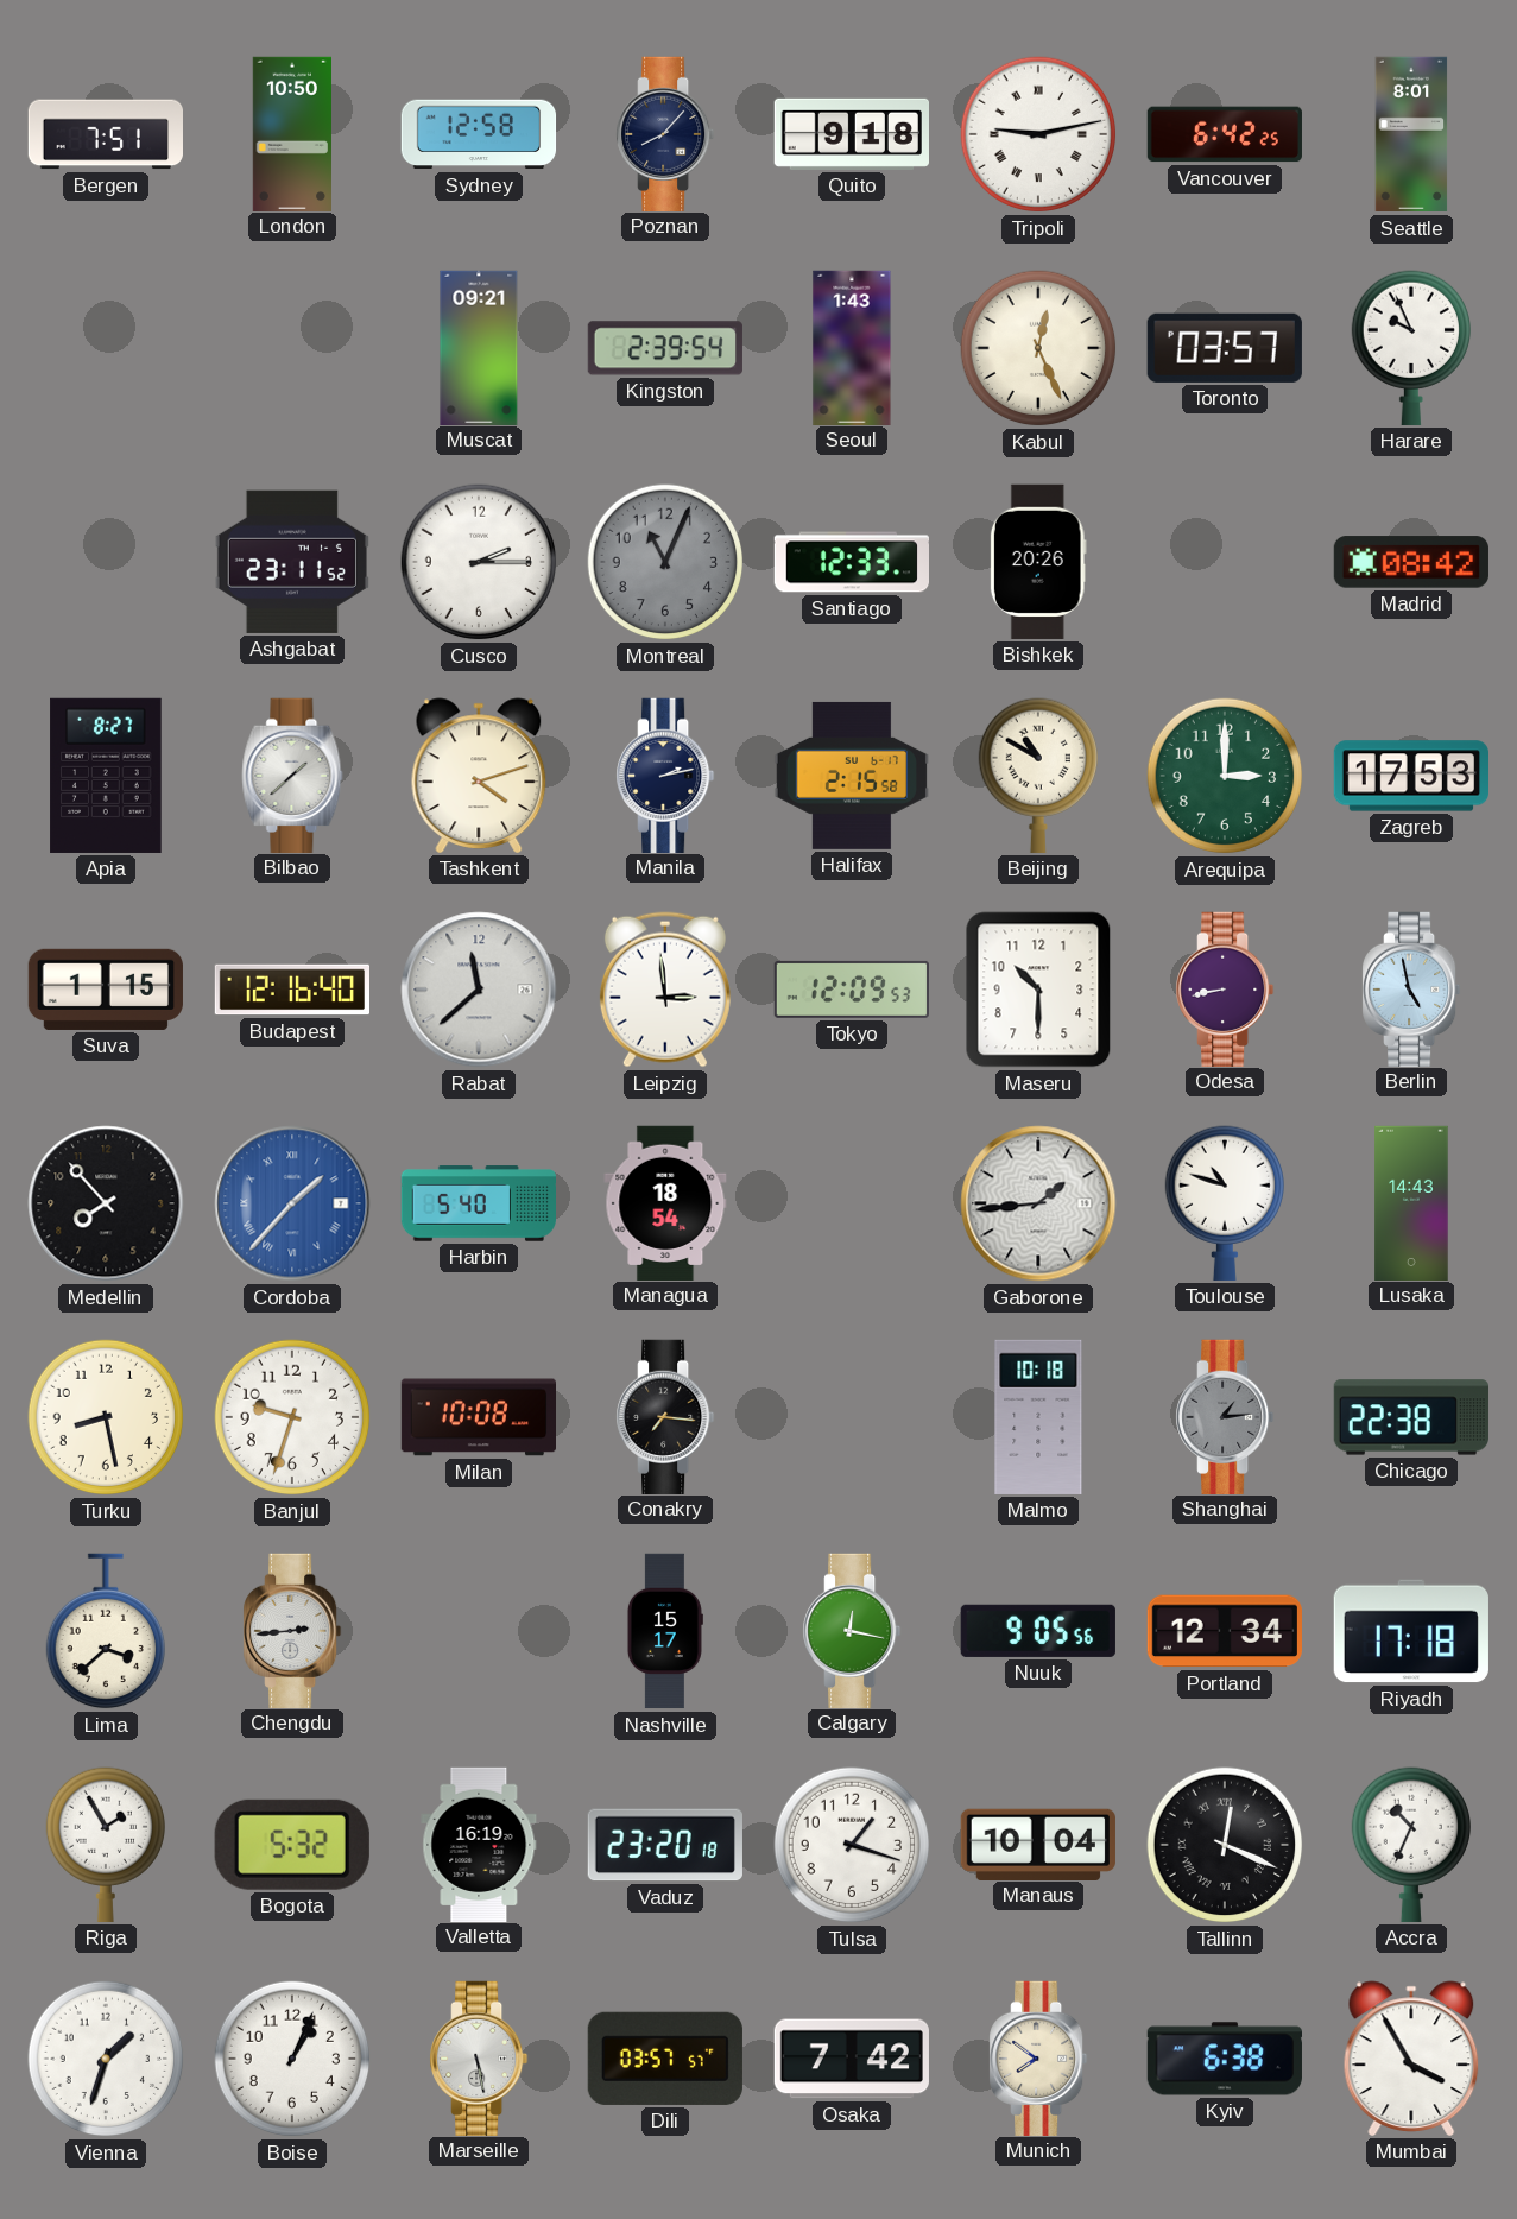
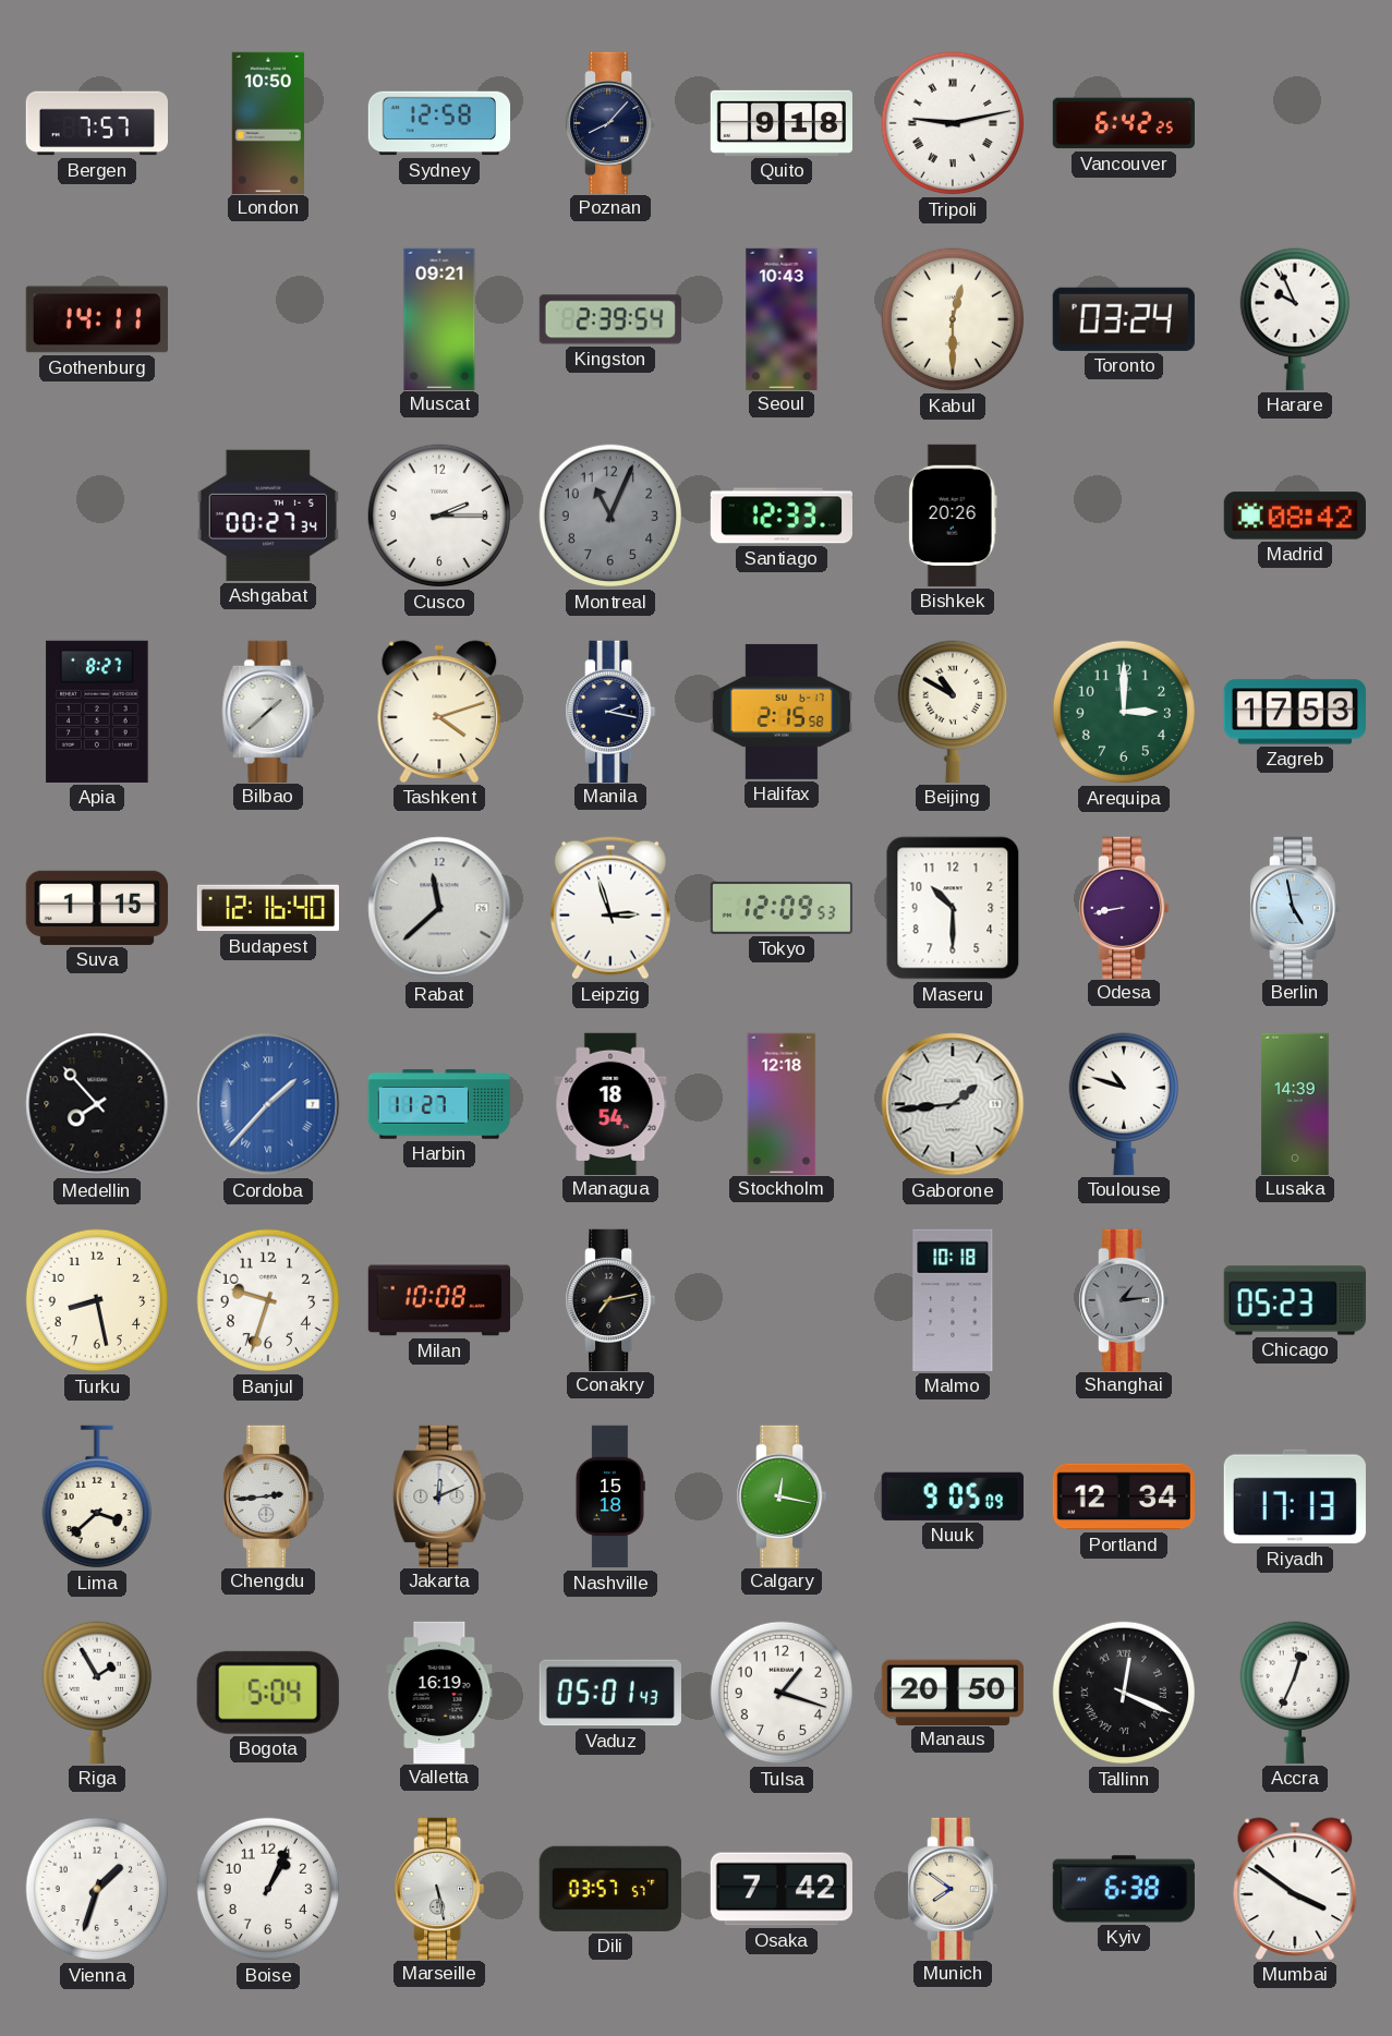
Bergen: 7:51 -> 7:57 (96, 123)
Seattle: 8:01 -> none (1411, 134)
Gothenburg: none -> 14:11 (97, 319)
Seoul: 1:43 -> 10:43 (782, 318)
Kabul: 12:26 -> 12:30 (953, 319)
Toronto: 03:57 -> 03:24 (1124, 319)
Ashgabat: 23:11 -> 00:27 (268, 516)
Manila: 2:13 -> 2:17 (610, 711)
Leipzig: 2:59 -> 2:57 (610, 908)
Harbin: 5:40 -> 11:27 (438, 1104)
Stockholm: none -> 12:18 (782, 1103)
Lusaka: 14:43 -> 14:39 (1295, 1103)
Conakry: 7:16 -> 7:13 (610, 1299)
Chicago: 22:38 -> 05:23 (1294, 1300)
Jakarta: none -> 12:11 (439, 1495)
Nashville: 15:17 -> 15:18 (609, 1496)
Nuuk: 9:05:56 -> 9:05:09 (953, 1496)
Riyadh: 17:18 -> 17:13 (1295, 1496)
Bogota: 5:32 -> 5:04 (268, 1693)
Vaduz: 23:20 -> 05:01 (610, 1693)
Manaus: 10:04 -> 20:50 (953, 1692)
Accra: 10:34 -> 12:34 (1294, 1693)
Mumbai: 3:55 -> 3:51 (1295, 1889)
